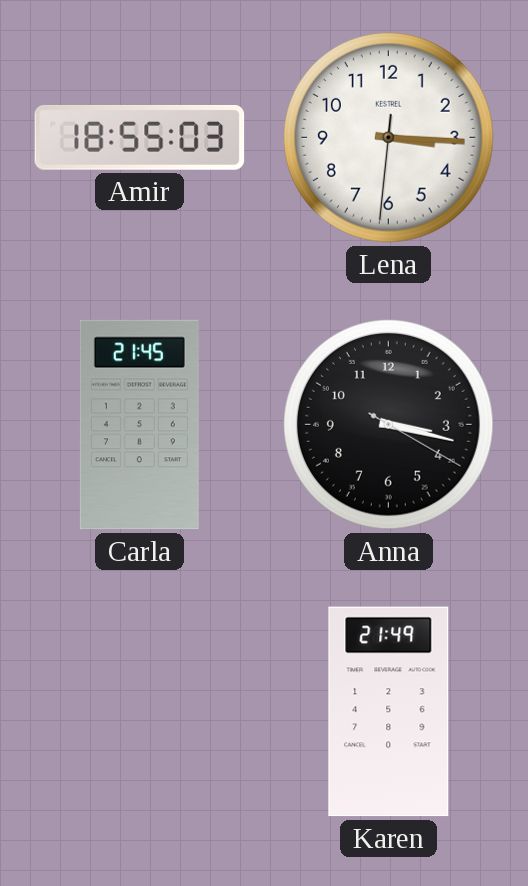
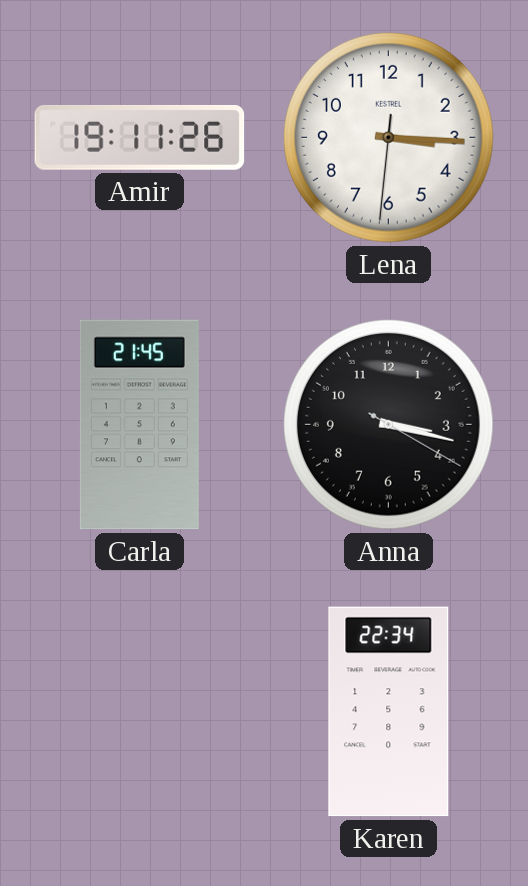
Amir: 18:55 -> 19:11 (140, 137)
Karen: 21:49 -> 22:34 (389, 712)
